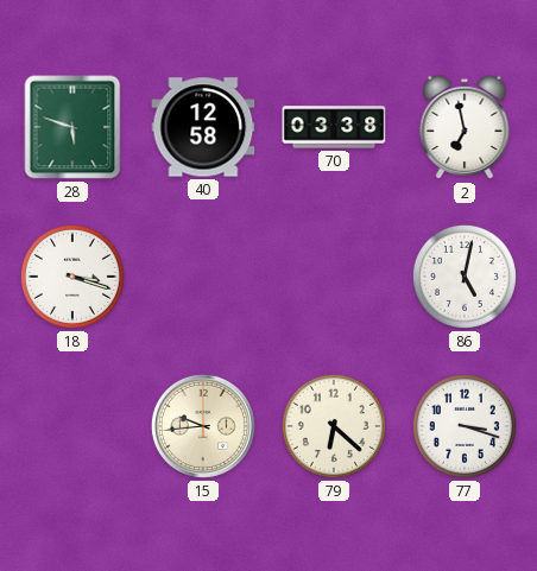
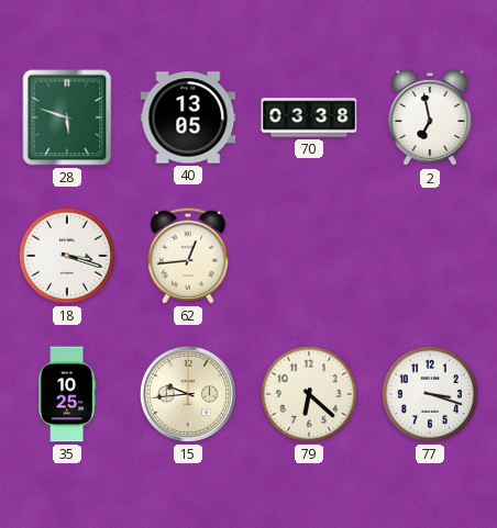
40: 12:58 -> 13:05 (188, 117)
62: none -> 12:44 (188, 256)
86: 5:02 -> none (465, 277)
35: none -> 10:25 (67, 394)
